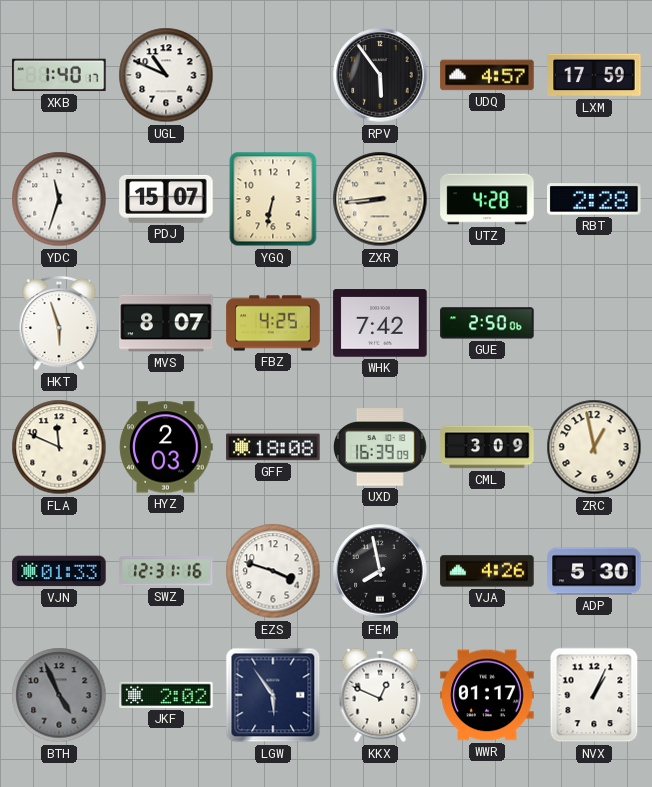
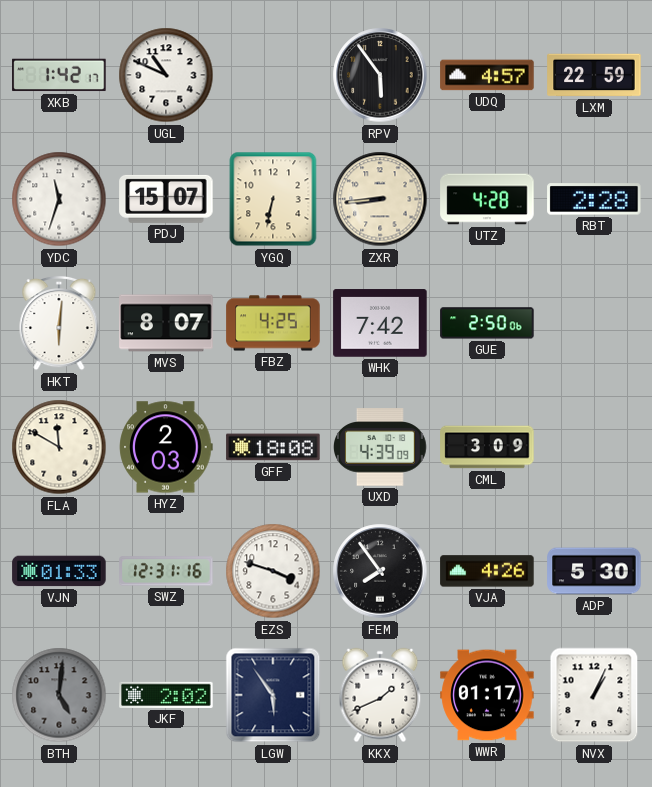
XKB: 1:40 -> 1:42 (59, 75)
LXM: 17:59 -> 22:59 (594, 75)
HKT: 5:57 -> 6:01 (59, 323)
FLA: 11:49 -> 11:50 (59, 447)
UXD: 16:39 -> 4:39 (381, 447)
ZRC: 12:58 -> none (594, 447)
FEM: 7:58 -> 7:54 (380, 571)
BTH: 4:56 -> 5:01 (59, 695)
KKX: 12:49 -> 1:41 (380, 695)
